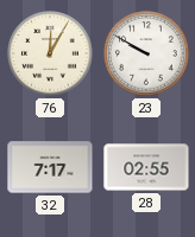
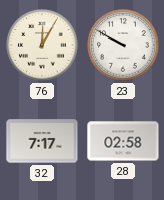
28: 02:55 -> 02:58 (123, 141)
